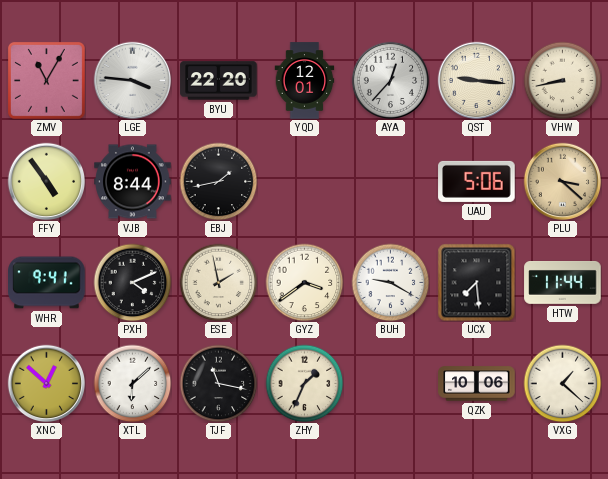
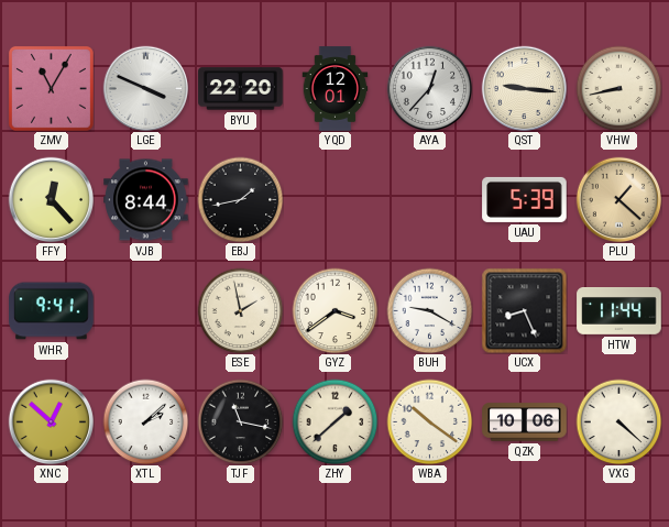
LGE: 3:46 -> 3:49 (145, 88)
FFY: 4:54 -> 12:23 (51, 199)
UAU: 5:06 -> 5:39 (525, 199)
PLU: 3:22 -> 1:22 (618, 199)
PXH: 4:11 -> none (132, 282)
UCX: 7:29 -> 8:26 (524, 310)
XTL: 6:08 -> 2:08 (145, 421)
ZHY: 1:34 -> 1:38 (334, 421)
WBA: none -> 10:21 (429, 421)
VXG: 1:22 -> 4:22 (618, 421)
